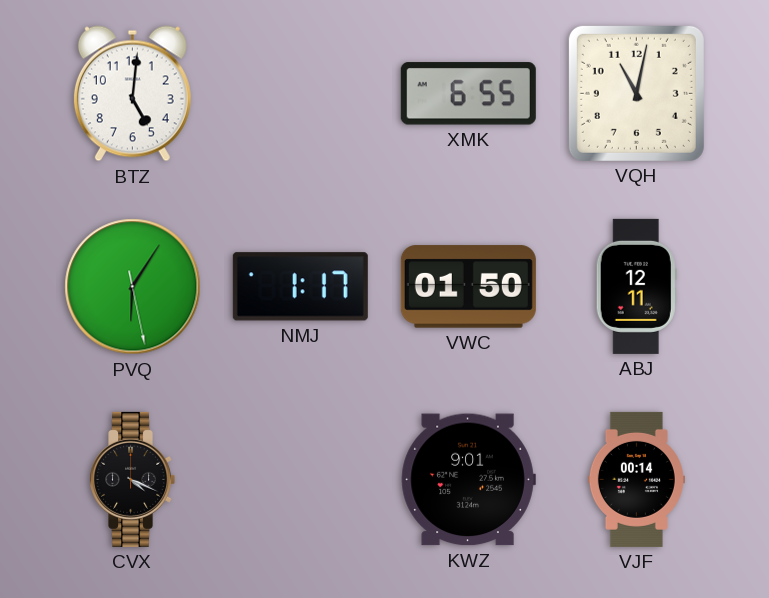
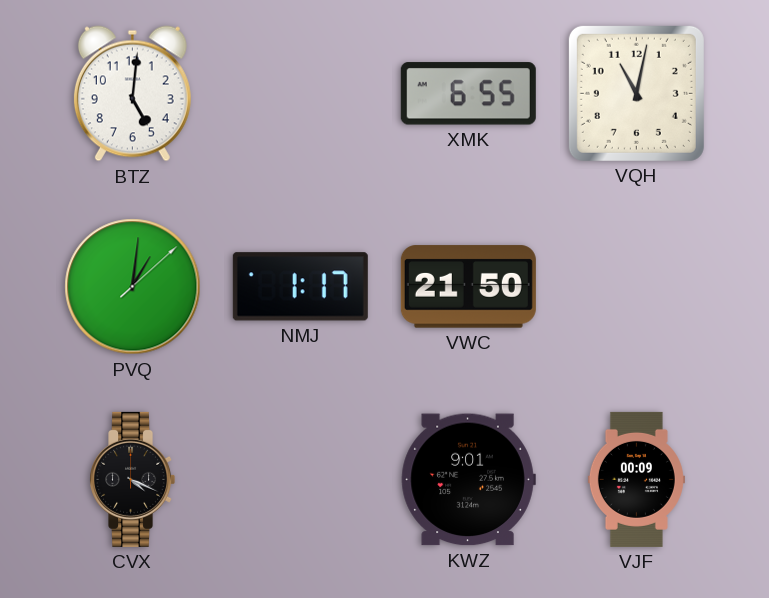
PVQ: 6:05 -> 1:01 (133, 287)
VWC: 01:50 -> 21:50 (468, 287)
ABJ: 12:11 -> none (636, 286)
VJF: 00:14 -> 00:09 (636, 479)
